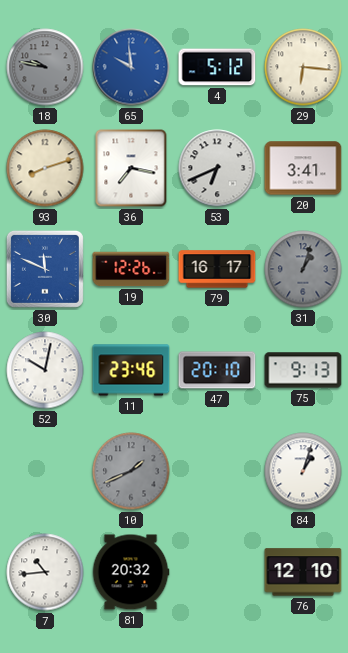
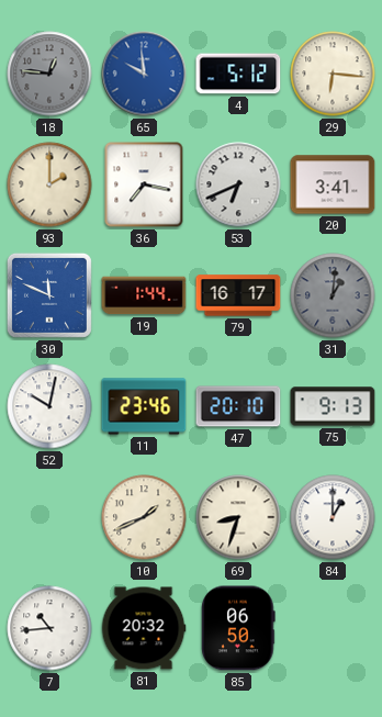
18: 9:47 -> 12:46 (49, 74)
93: 8:12 -> 2:00 (49, 184)
19: 12:26 -> 1:44 (144, 295)
31: 1:03 -> 1:01 (333, 295)
10 dial: grey -> cream (144, 517)
69: none -> 8:33 (238, 517)
84: 1:03 -> 1:00 (333, 517)
85: none -> 06:50 (238, 628)
76: 12:10 -> none (303, 572)
